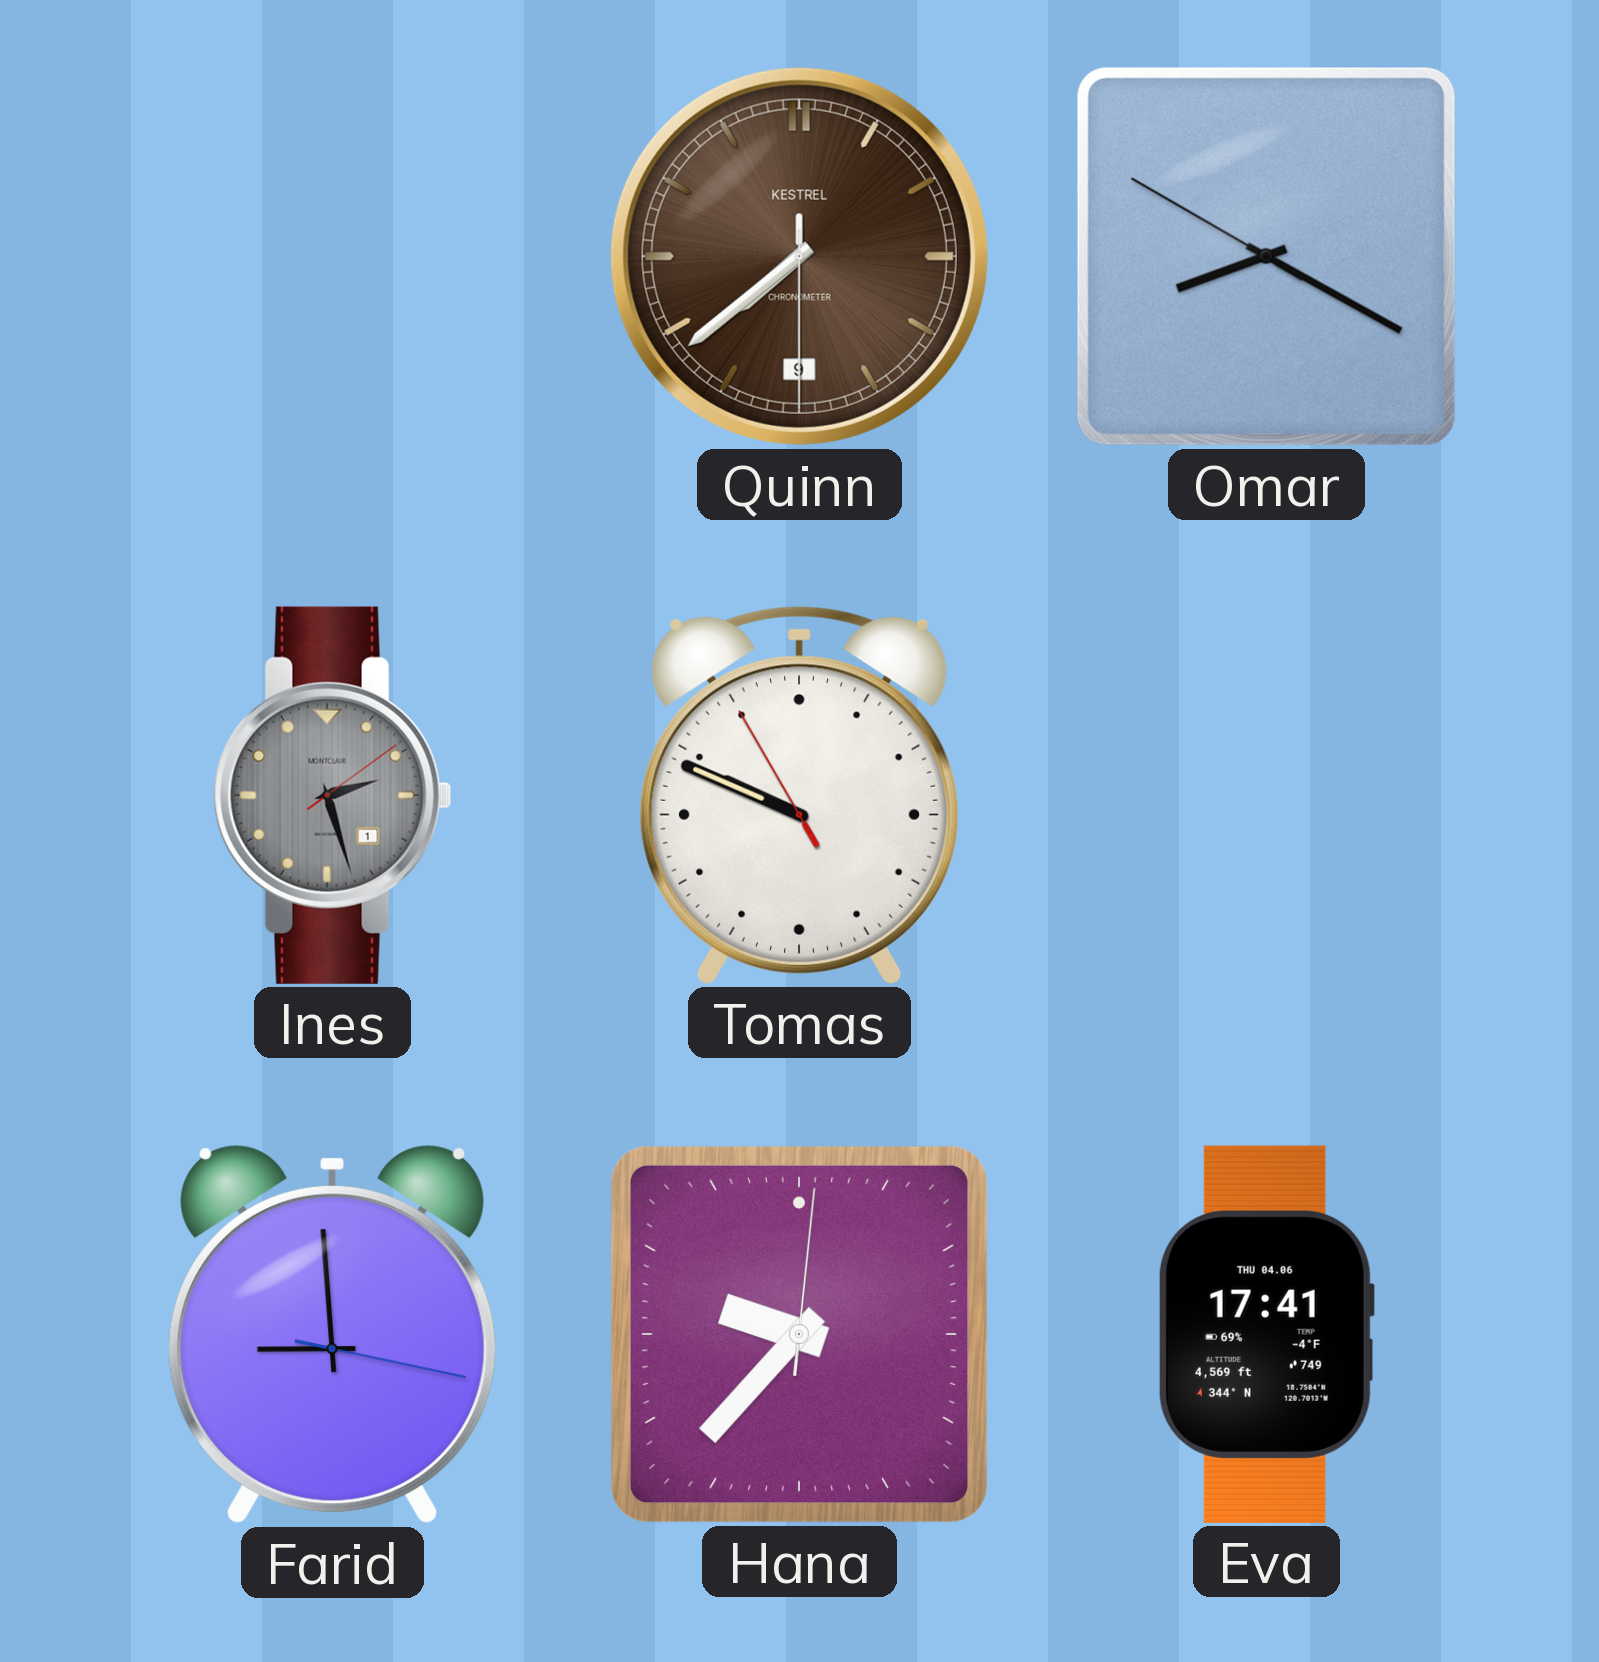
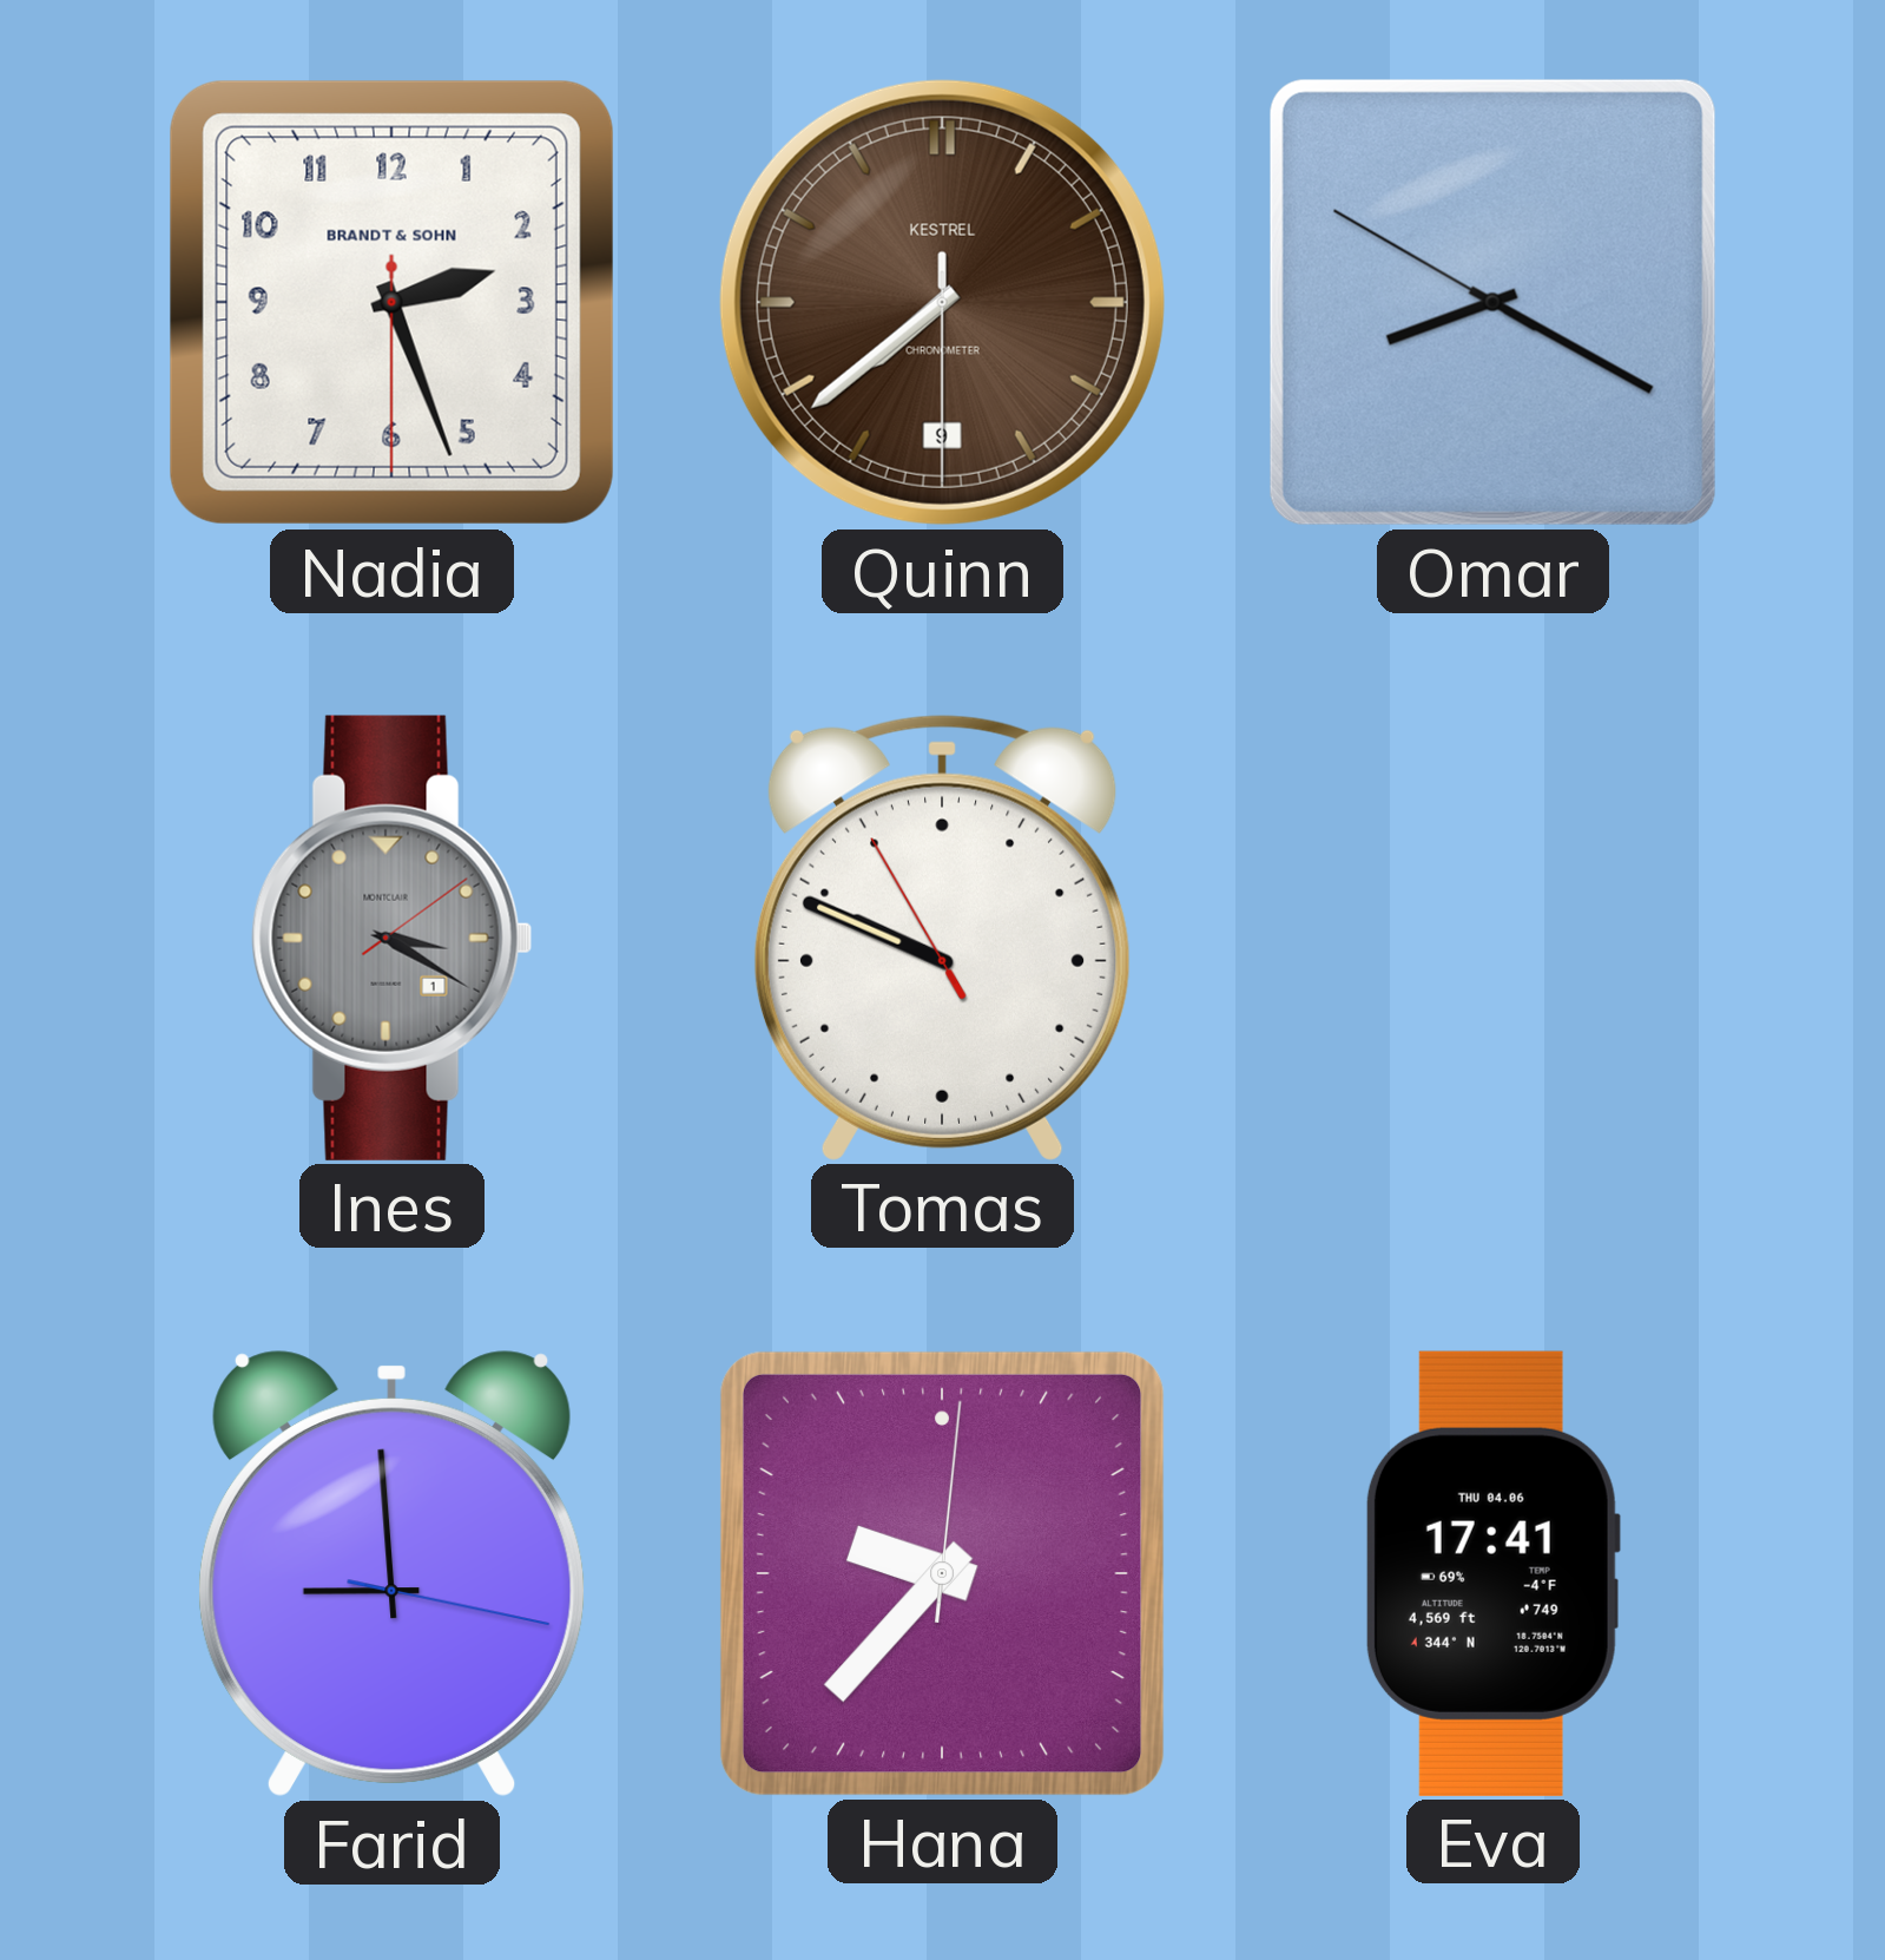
Nadia: none -> 2:26 (391, 302)
Ines: 2:27 -> 3:20 (393, 938)
